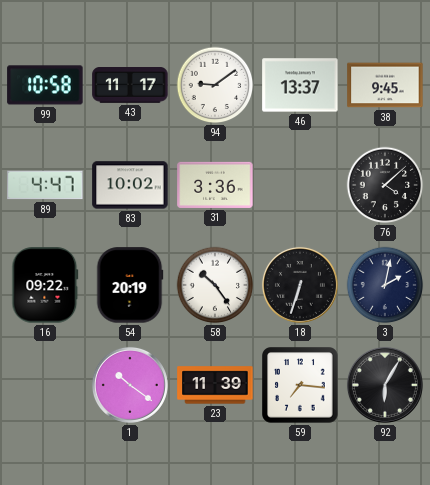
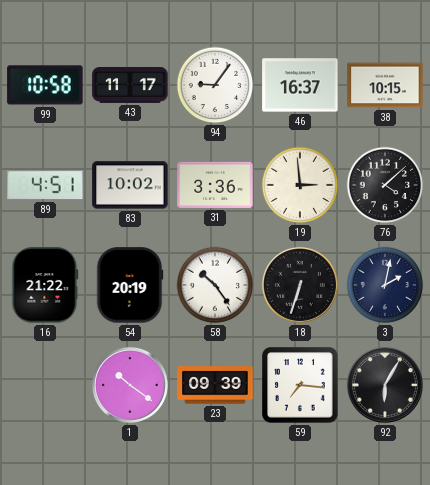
94: 9:09 -> 9:06 (215, 85)
46: 13:37 -> 16:37 (300, 85)
38: 9:45 -> 10:15 (385, 85)
89: 4:47 -> 4:51 (45, 185)
19: none -> 2:59 (300, 185)
16: 09:22 -> 21:22 (45, 285)
23: 11:39 -> 09:39 (215, 385)
